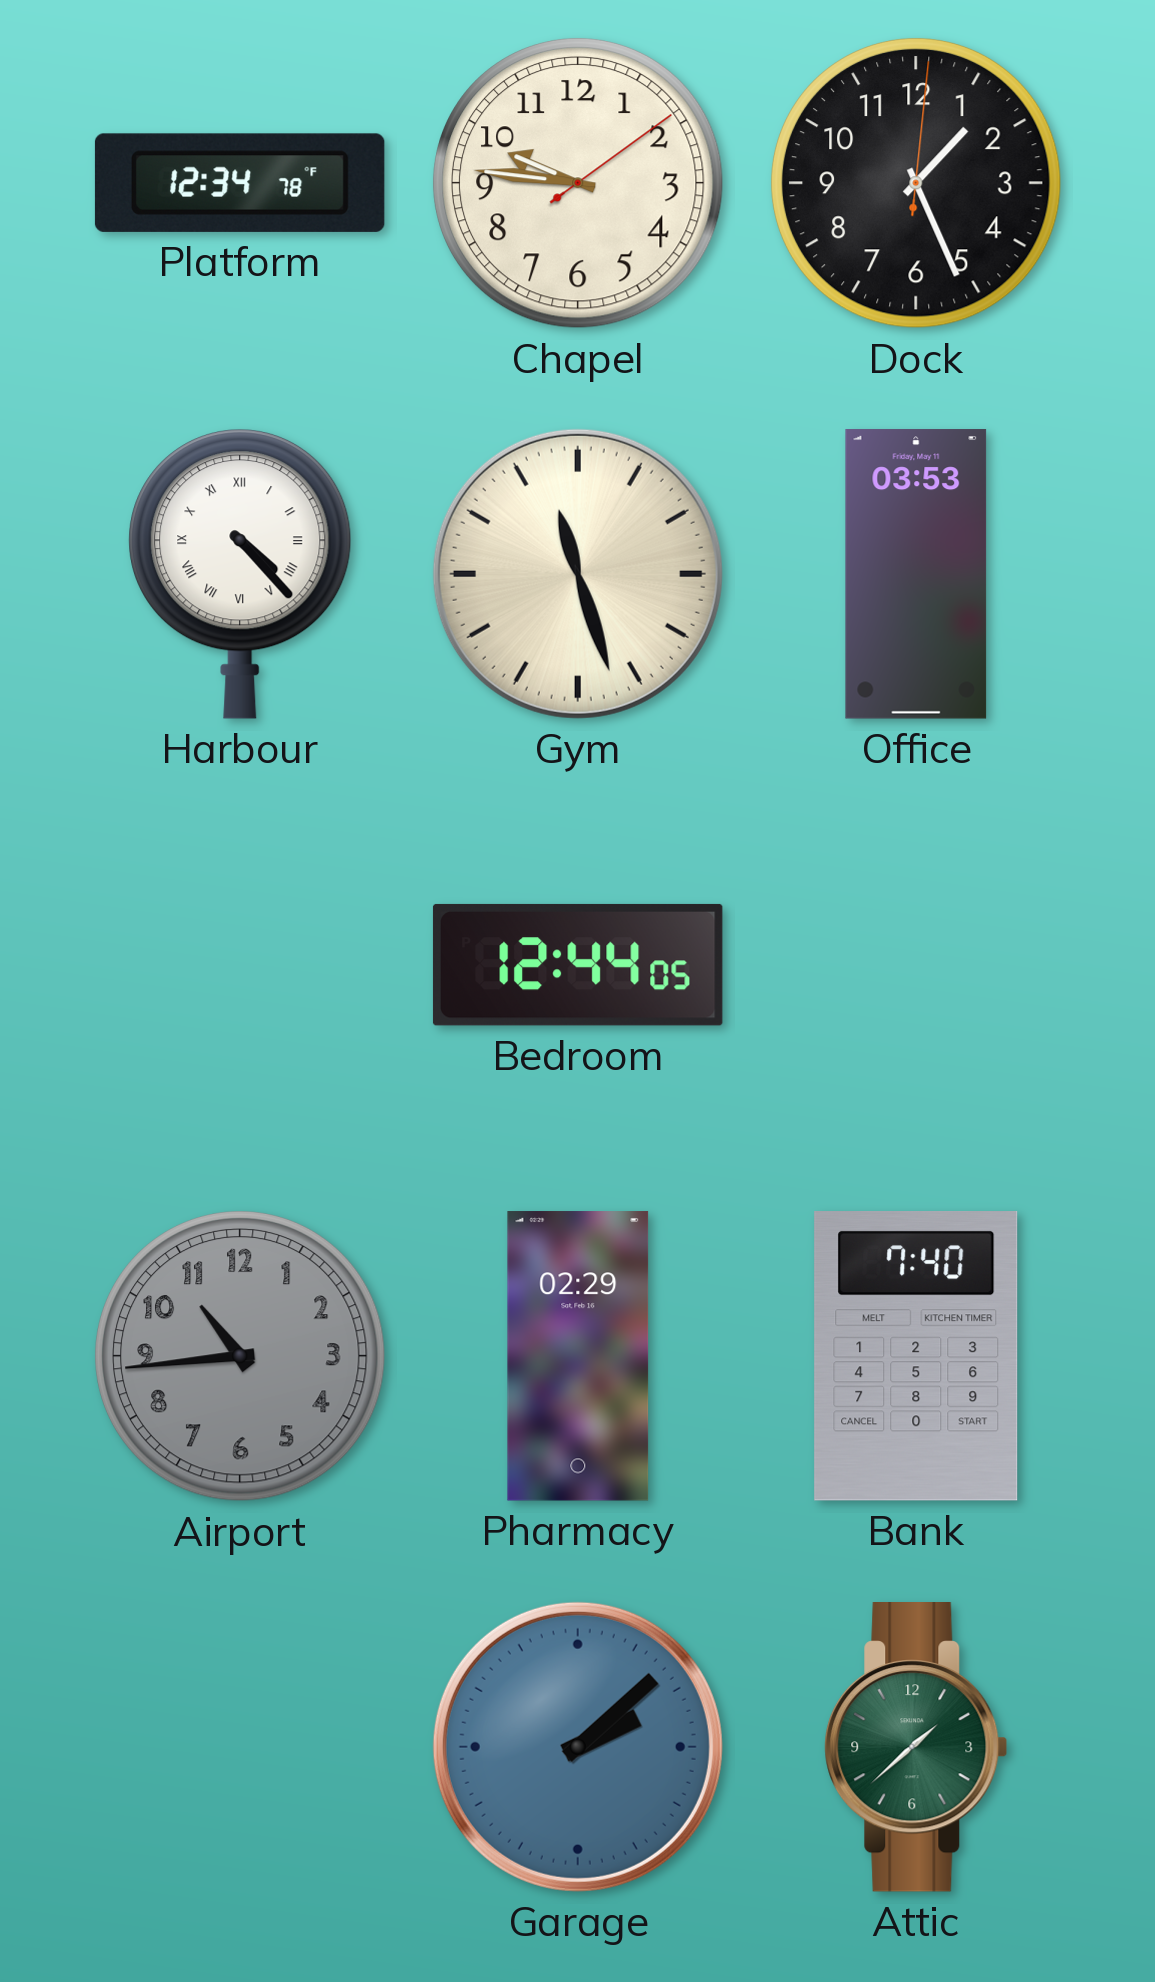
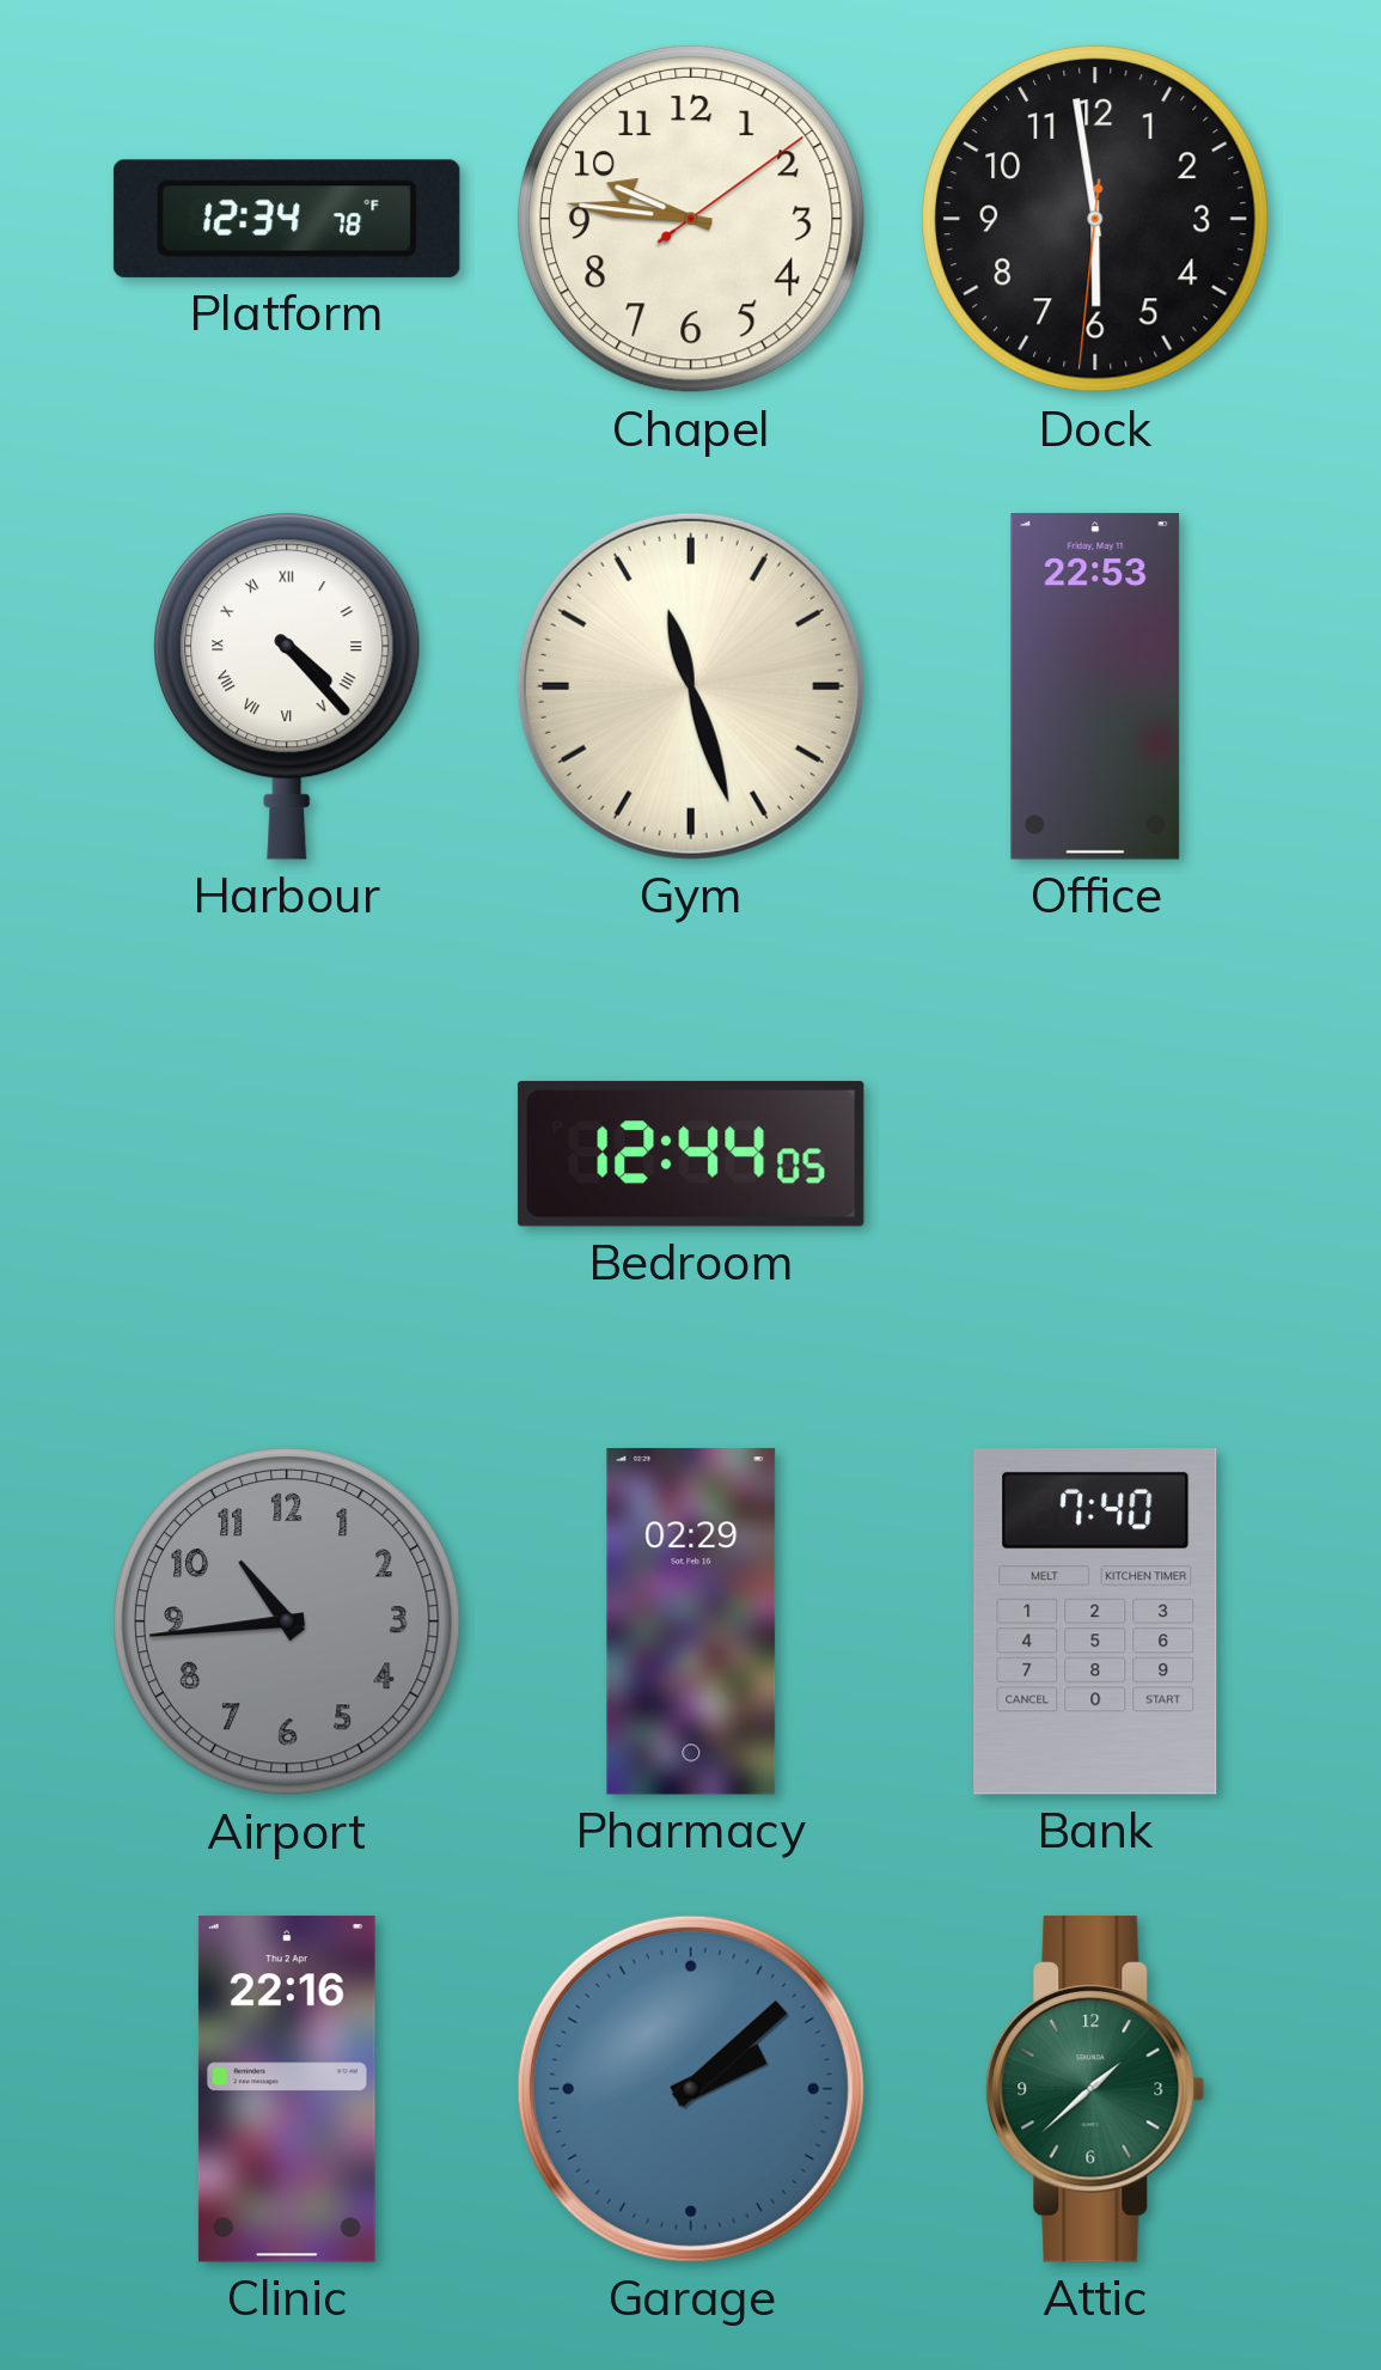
Dock: 1:26 -> 5:58 (1095, 219)
Office: 03:53 -> 22:53 (1095, 686)
Clinic: none -> 22:16 (287, 2089)
